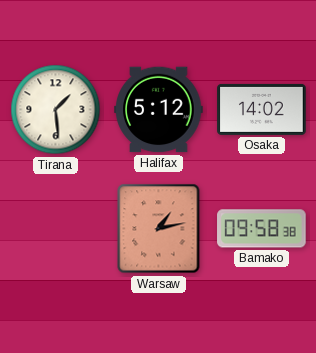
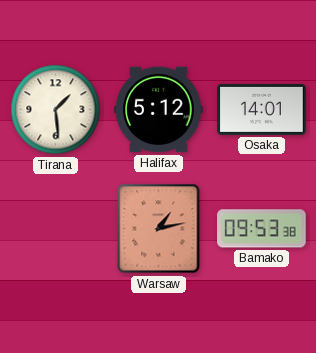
Osaka: 14:02 -> 14:01 (262, 109)
Bamako: 09:58 -> 09:53 (262, 229)
